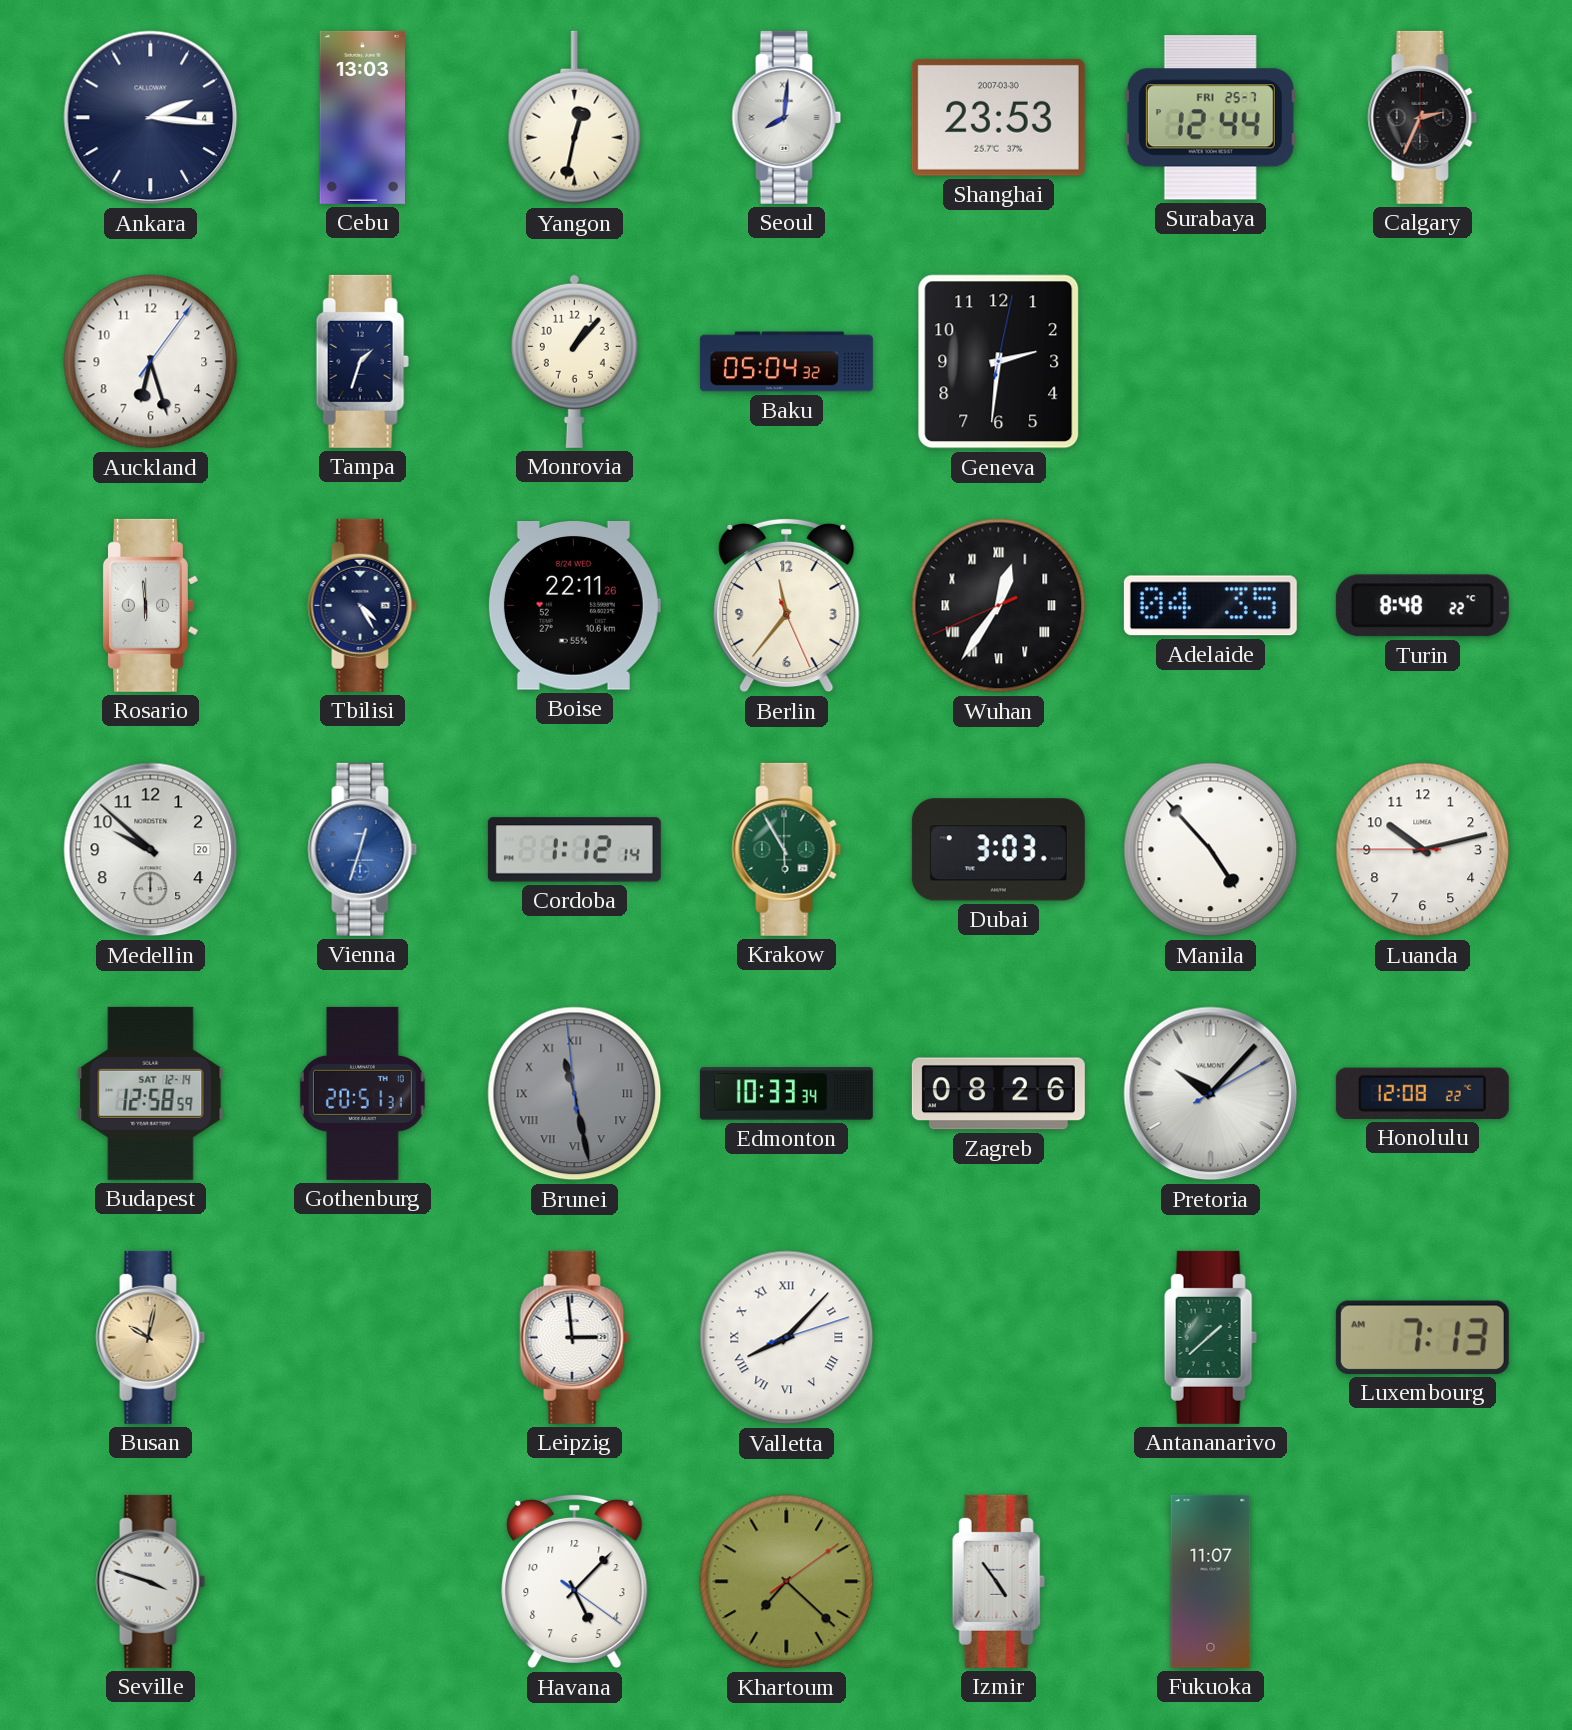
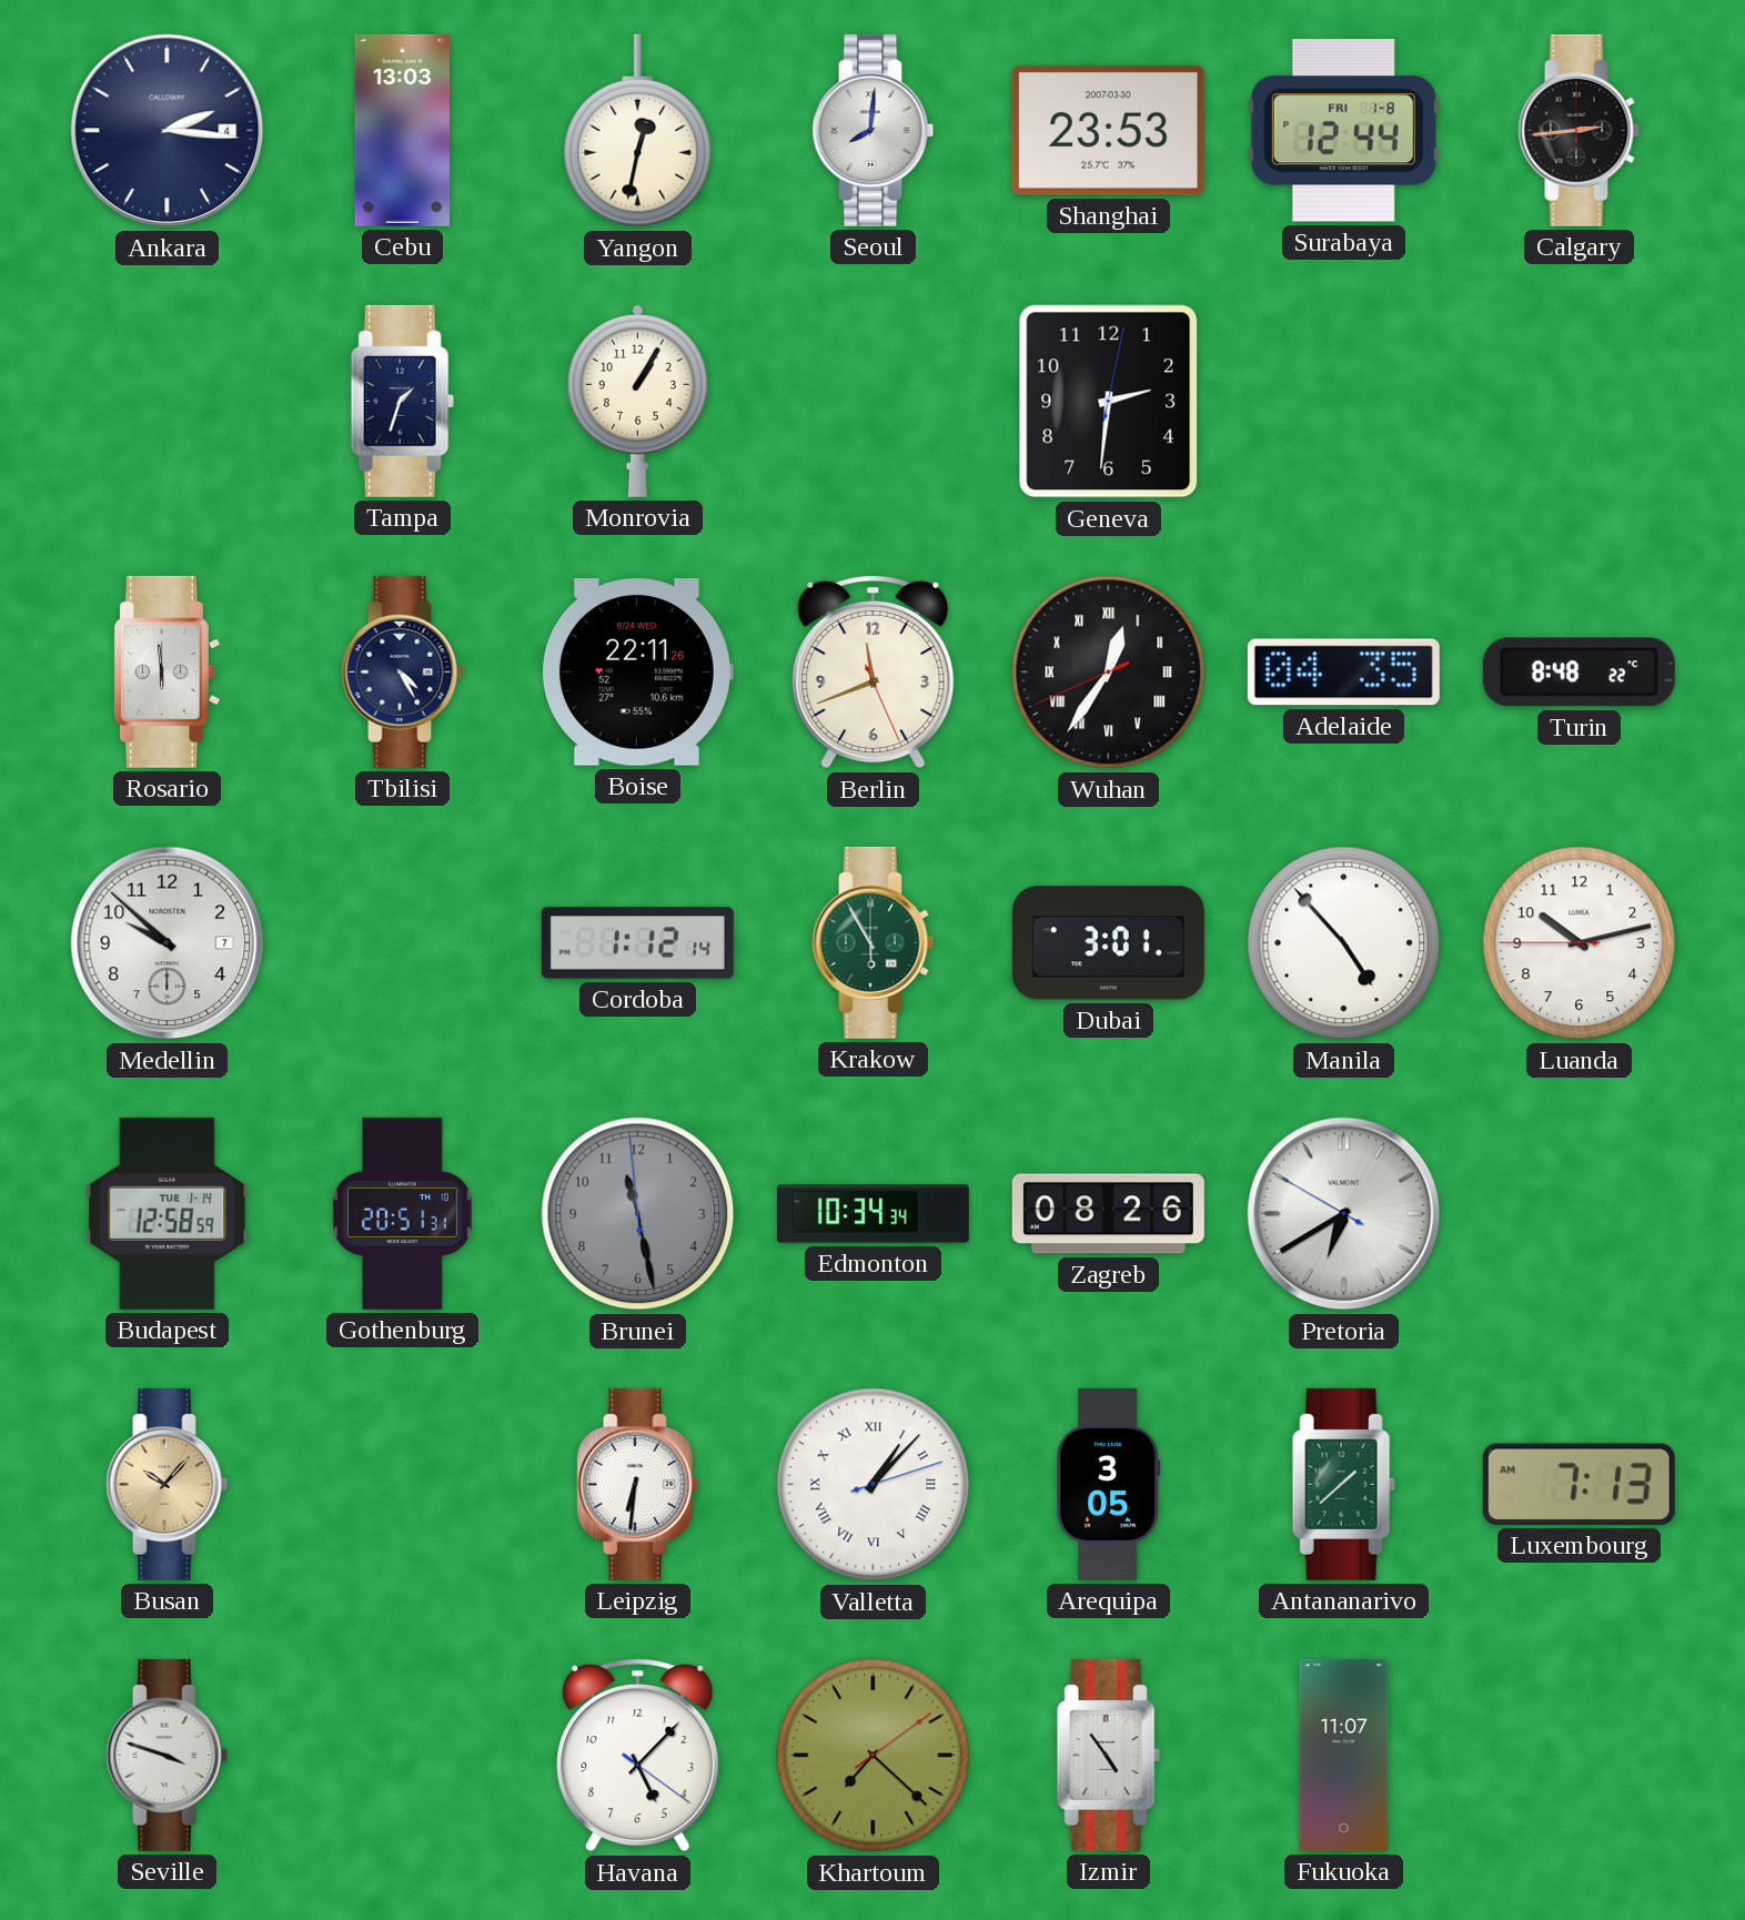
Surabaya date: FRI 25-7 -> FRI 1-8 (1343, 131)
Calgary: 2:34 -> 2:44 (1580, 130)
Auckland: 6:27 -> none (151, 362)
Monrovia: 1:07 -> 1:05 (637, 401)
Baku: 05:04 -> none (786, 362)
Berlin: 11:36 -> 11:41 (874, 671)
Medellin date: 20 -> 7 (168, 943)
Vienna: 12:33 -> none (363, 849)
Dubai: 3:03 -> 3:01 (1108, 943)
Budapest date: SAT 12-14 -> TUE 1-14 (168, 1213)
Brunei numerals: Roman -> Arabic (638, 1214)
Edmonton: 10:33 -> 10:34 (872, 1214)
Pretoria: 10:07 -> 6:39 (1344, 1214)
Honolulu: 12:08 -> none (1422, 1093)
Busan: 10:02 -> 10:07 (168, 1484)
Leipzig: 2:59 -> 6:31 (638, 1484)
Valletta: 8:07 -> 1:07 (874, 1485)
Arequipa: none -> 3:05 (1109, 1484)
